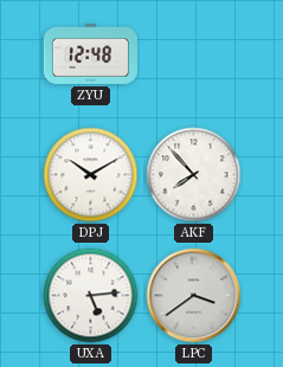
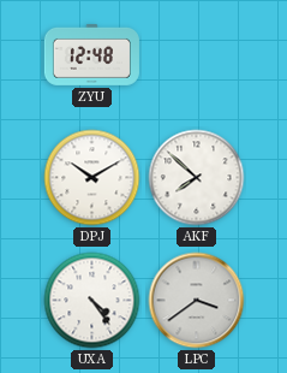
AKF: 7:53 -> 7:52 (197, 178)
UXA: 5:14 -> 4:24 (92, 301)
